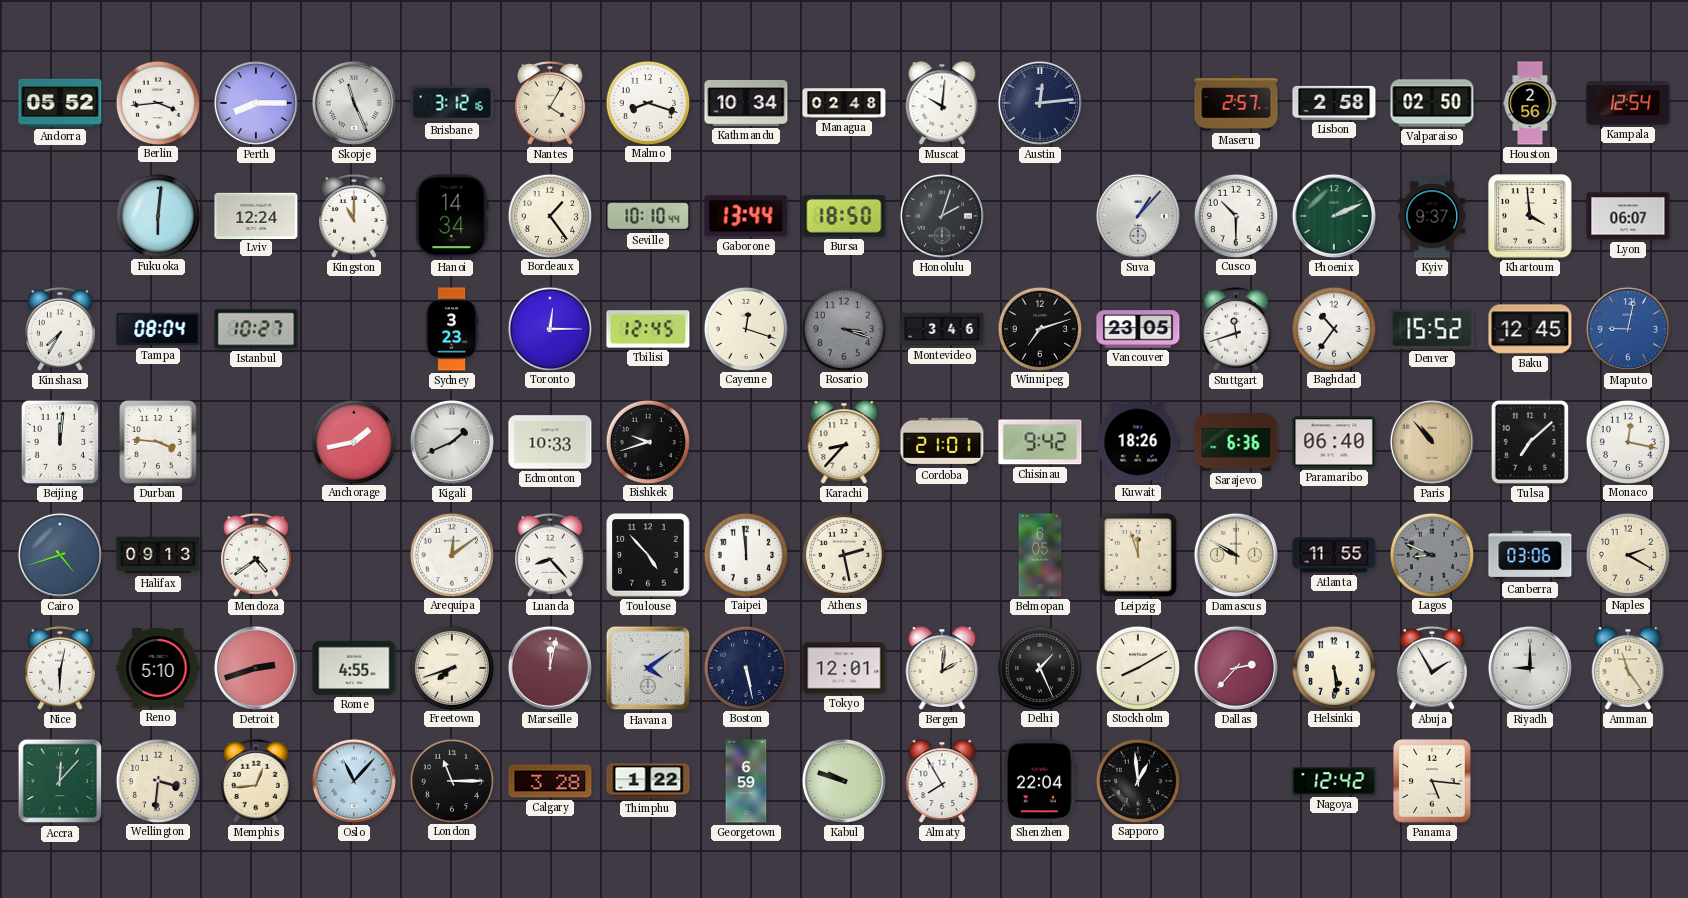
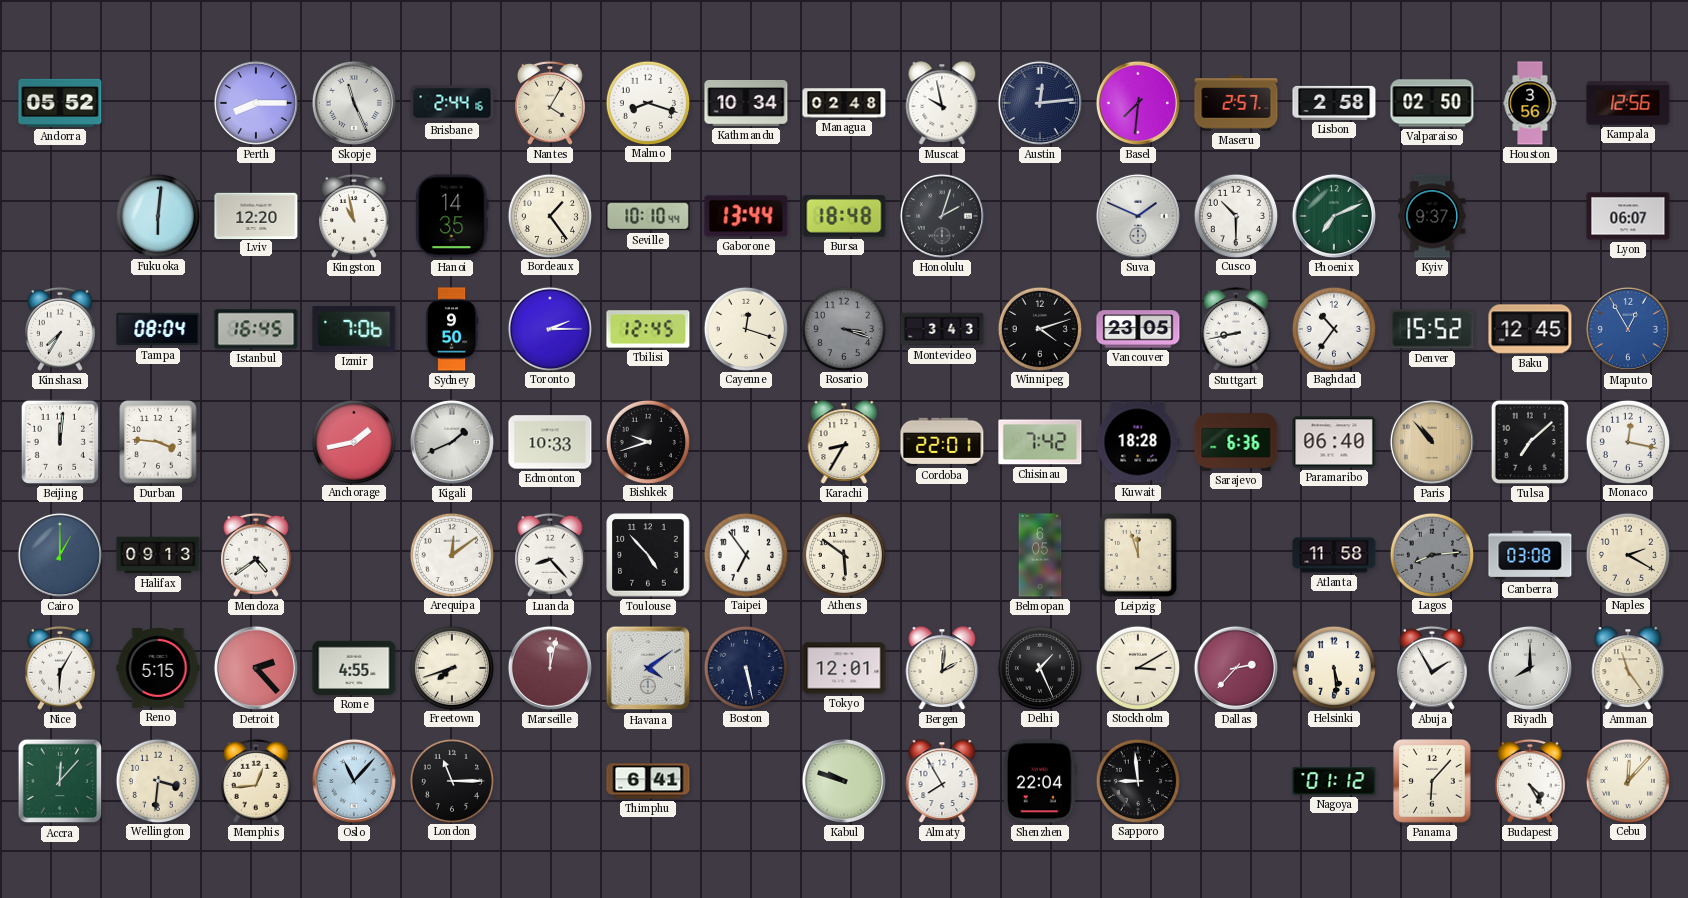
Berlin: 3:44 -> none (157, 102)
Brisbane: 3:12 -> 2:44 (452, 103)
Muscat: 10:01 -> 9:58 (942, 103)
Basel: none -> 7:31 (1138, 103)
Houston: 2:56 -> 3:56 (1530, 103)
Kampala: 12:54 -> 12:56 (1628, 103)
Lviv: 12:24 -> 12:20 (256, 215)
Kingston: 11:00 -> 10:58 (355, 216)
Hanoi: 14:34 -> 14:35 (452, 216)
Bursa: 18:50 -> 18:48 (844, 217)
Suva: 1:07 -> 1:49 (1138, 216)
Phoenix: 2:11 -> 7:11 (1334, 216)
Khartoum: 3:59 -> none (1530, 216)
Istanbul: 10:27 -> 16:45 (256, 329)
Izmir: none -> 7:06 (354, 329)
Sydney: 3:23 -> 9:50 (452, 329)
Toronto: 12:15 -> 2:15 (549, 328)
Montevideo: 3:46 -> 3:43 (942, 329)
Winnipeg: 7:12 -> 4:12 (1039, 328)
Stuttgart: 11:42 -> 8:43 (1237, 329)
Maputo: 9:02 -> 12:55 (1628, 329)
Karachi: 8:37 -> 8:35 (844, 442)
Cordoba: 21:01 -> 22:01 (942, 442)
Chisinau: 9:42 -> 7:42 (1040, 442)
Kuwait: 18:26 -> 18:28 (1138, 442)
Cairo: 4:42 -> 1:00 (60, 555)
Taipei: 11:59 -> 6:54 (745, 554)
Athens: 2:28 -> 5:51 (843, 554)
Damascus: 9:50 -> none (1236, 555)
Atlanta: 11:55 -> 11:58 (1334, 555)
Lagos: 8:49 -> 8:14 (1431, 554)
Canberra: 03:06 -> 03:08 (1530, 555)
Nice: 6:02 -> 6:05 (61, 668)
Reno: 5:10 -> 5:15 (158, 668)
Detroit: 2:42 -> 2:23 (256, 668)
Stockholm: 8:10 -> 3:10 (1137, 667)
Riyadh: 9:00 -> 8:00 (1530, 668)
Calgary: 3:28 -> none (550, 781)
Thimphu: 1:22 -> 6:41 (648, 781)
Georgetown: 6:59 -> none (746, 781)
Sapporo: 12:59 -> 8:59 (1137, 780)
Nagoya: 12:42 -> 01:12 (1334, 781)
Panama: 5:16 -> 6:07 (1432, 781)
Budapest: none -> 4:25 (1531, 781)
Cebu: none -> 12:07 (1627, 780)
